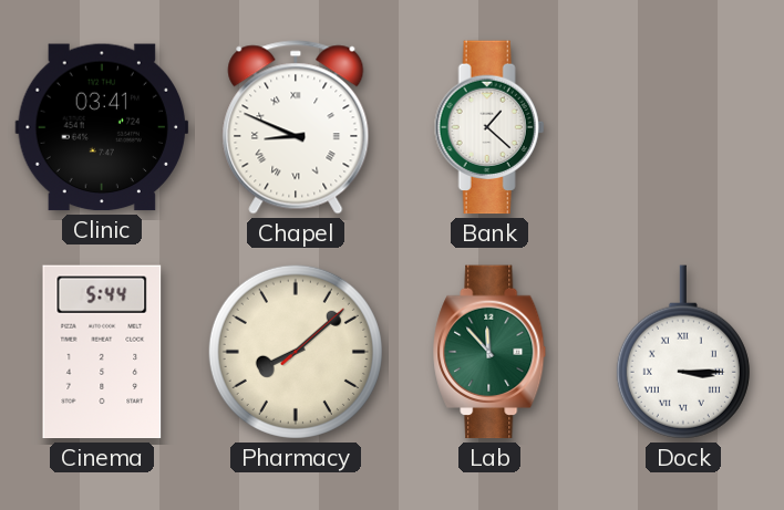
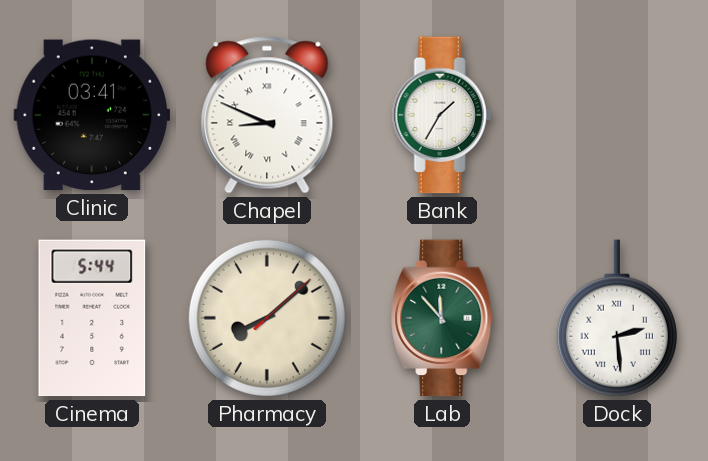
Bank: 1:22 -> 1:35 (442, 115)
Dock: 3:15 -> 2:29 (617, 318)
